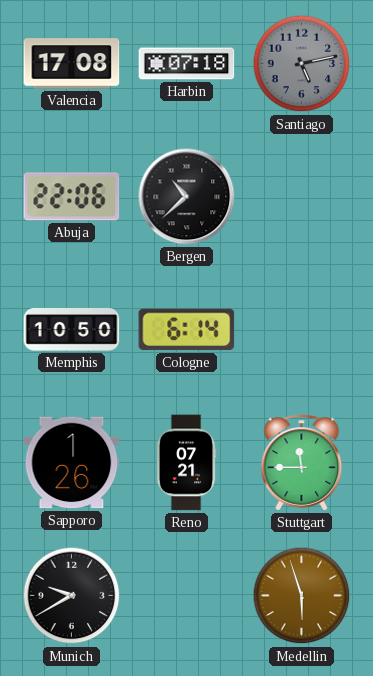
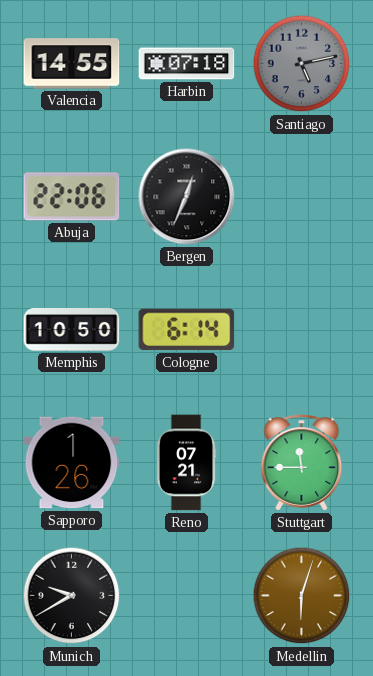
Valencia: 17:08 -> 14:55 (72, 64)
Bergen: 10:38 -> 12:34 (187, 197)
Medellin: 5:57 -> 6:03 (302, 596)
